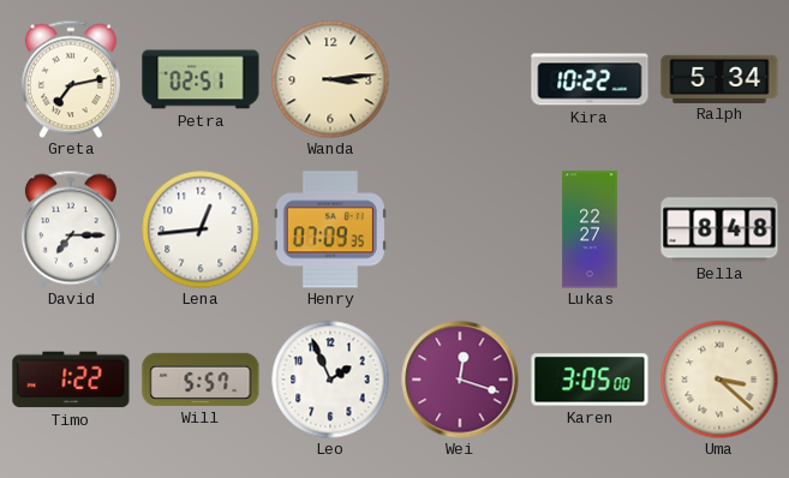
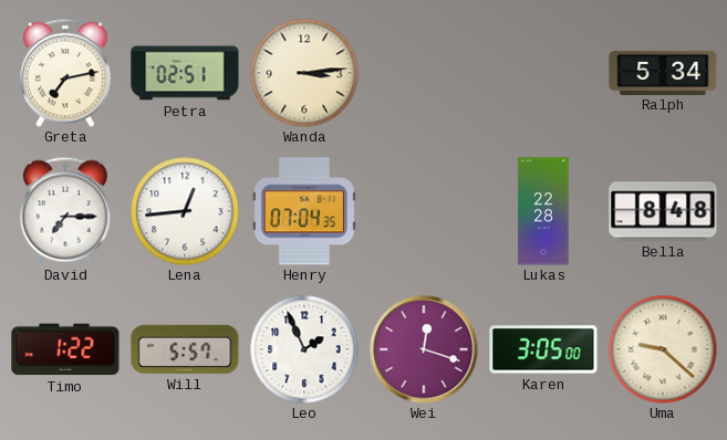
Kira: 10:22 -> none (590, 79)
Henry: 07:09 -> 07:04 (304, 211)
Lukas: 22:27 -> 22:28 (543, 211)
Uma: 3:22 -> 9:22 (663, 349)
